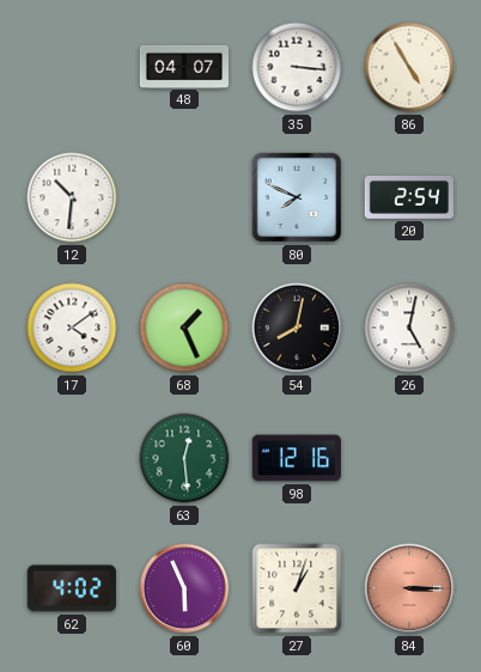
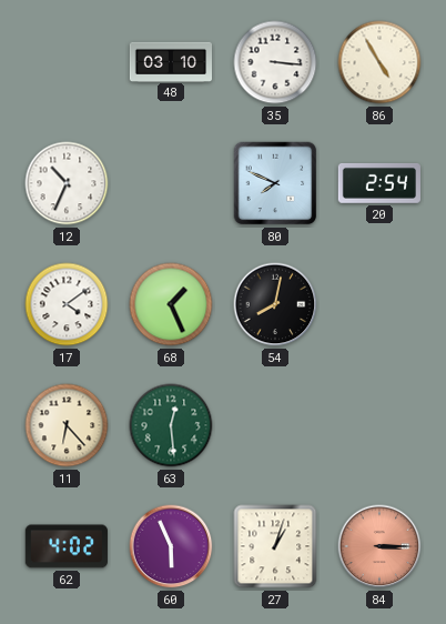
48: 04:07 -> 03:10 (170, 61)
12: 10:31 -> 10:34 (67, 183)
26: 5:02 -> none (409, 328)
11: none -> 6:23 (67, 425)
98: 12:16 -> none (297, 458)
